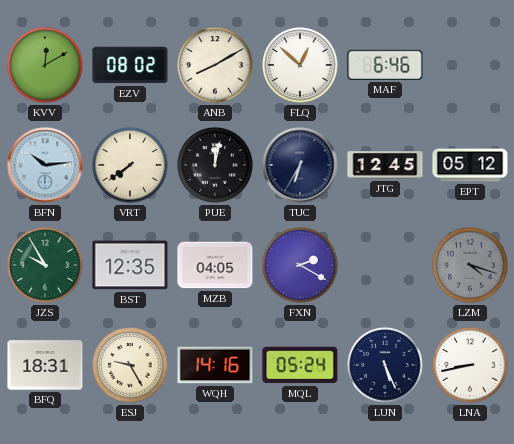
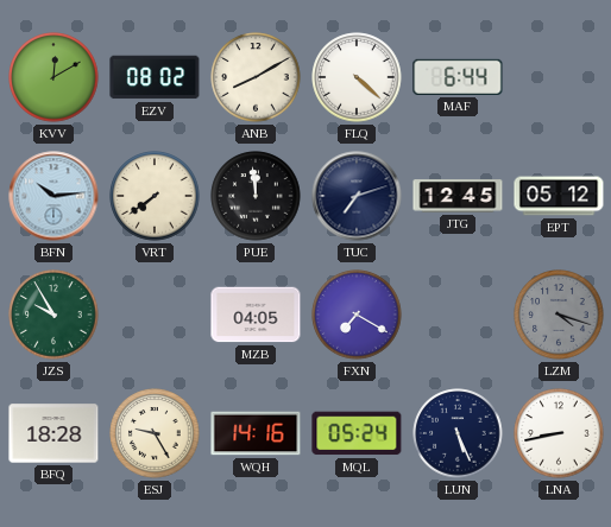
FLQ: 12:52 -> 4:22 (357, 77)
MAF: 6:46 -> 6:44 (458, 77)
PUE: 12:02 -> 11:59 (256, 196)
TUC: 6:35 -> 7:12 (357, 196)
BST: 12:35 -> none (130, 265)
FXN: 2:20 -> 7:20 (357, 315)
BFQ: 18:31 -> 18:28 (53, 433)
